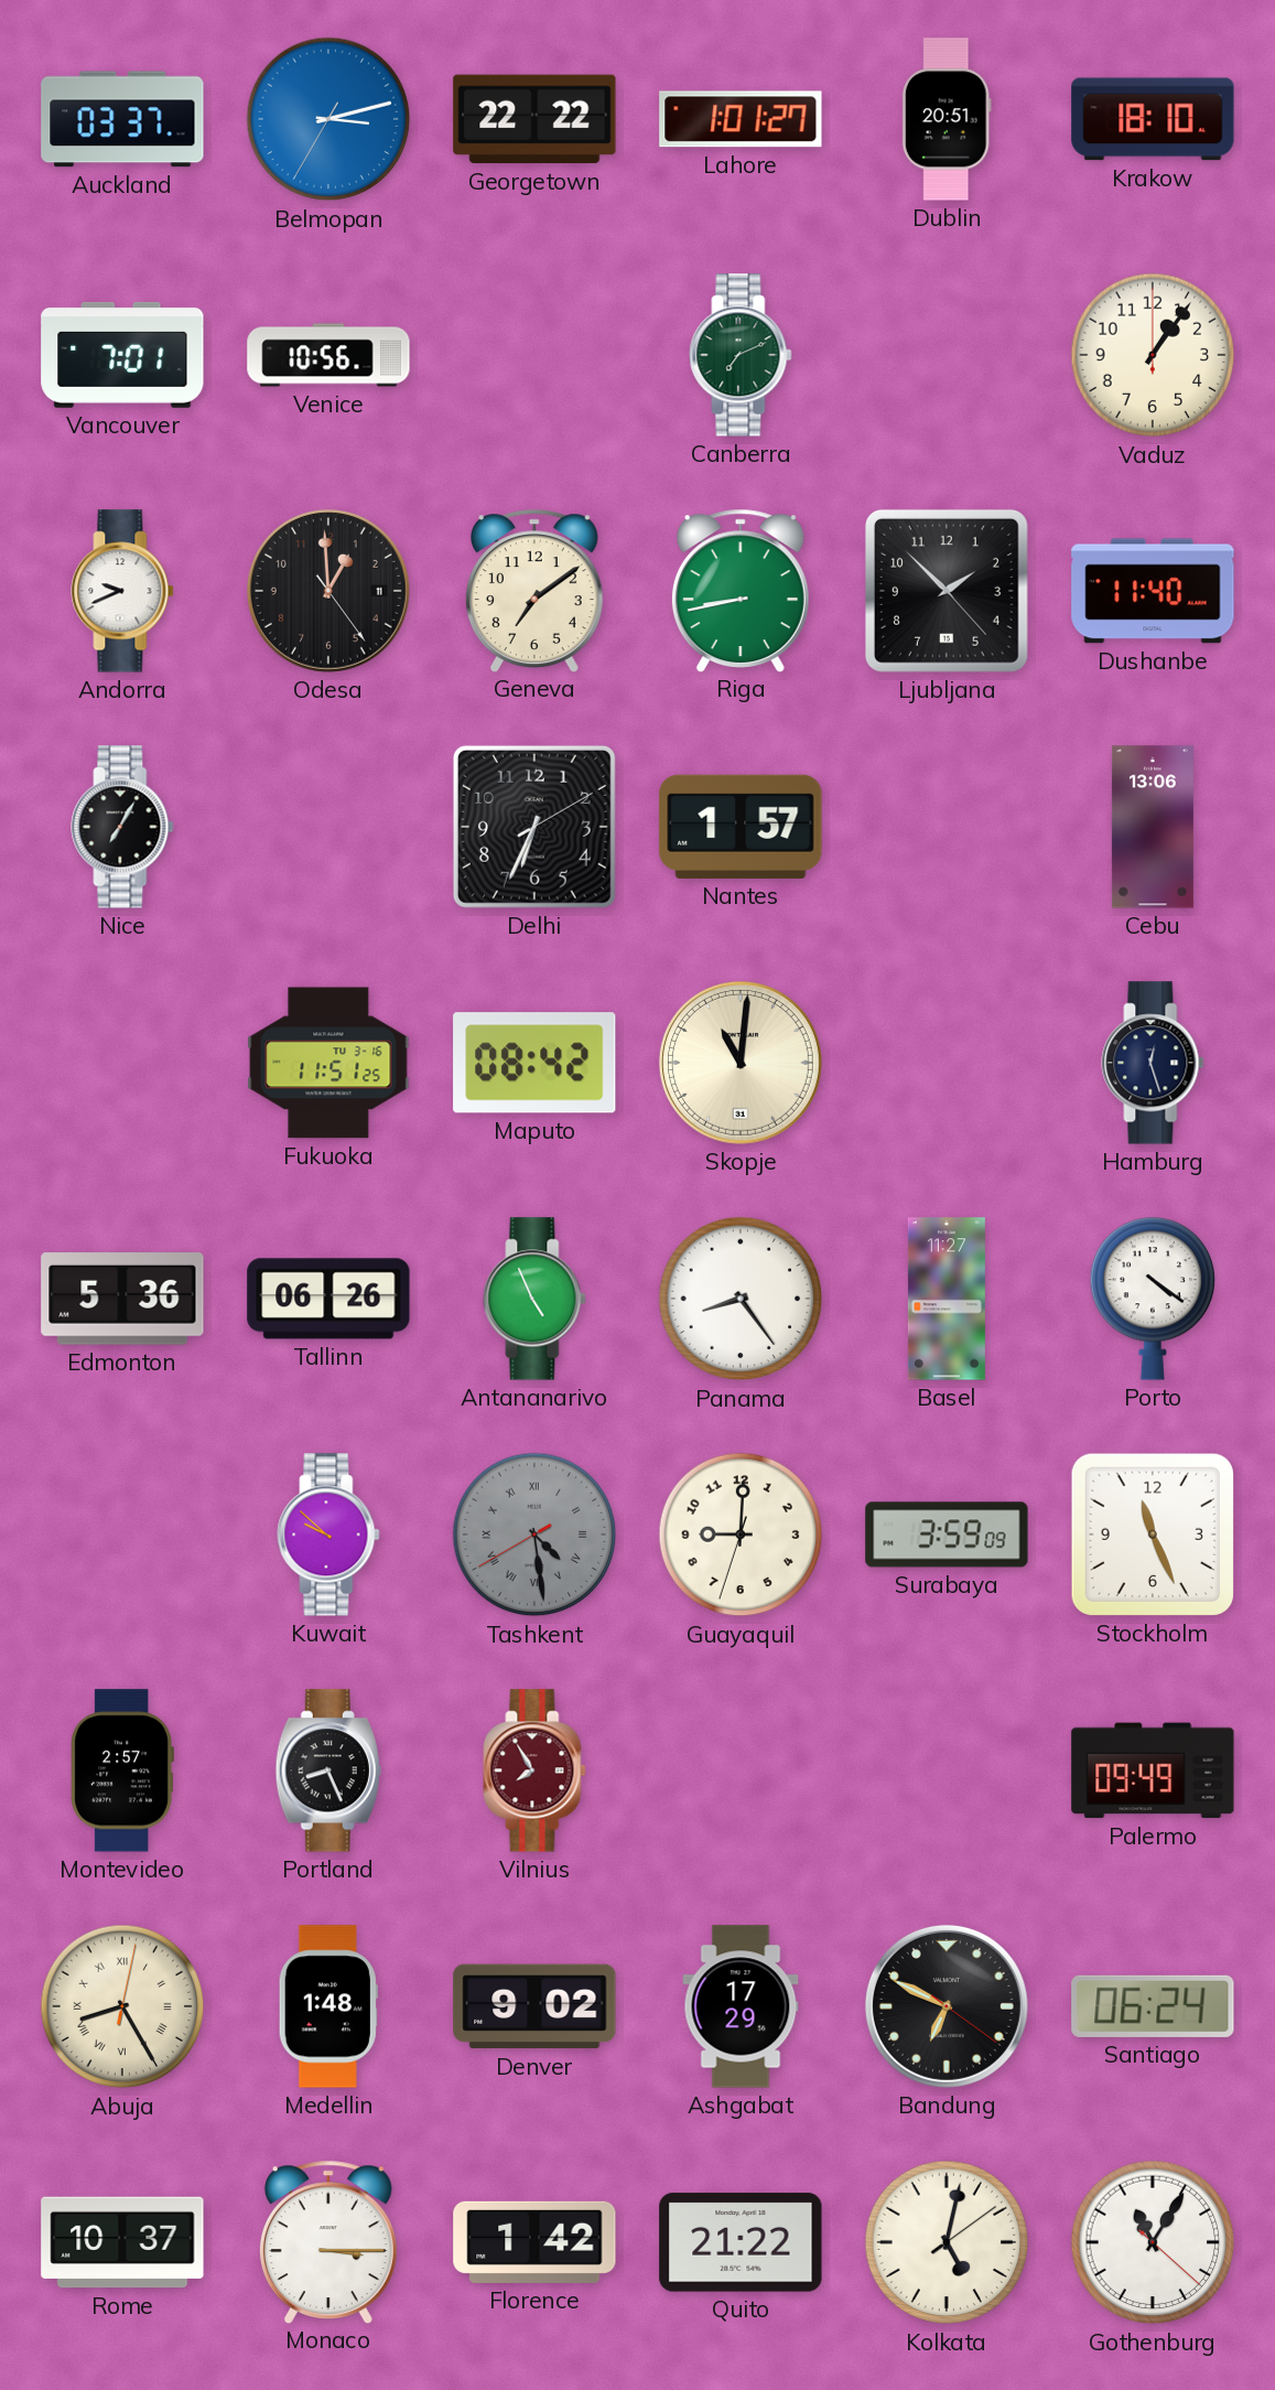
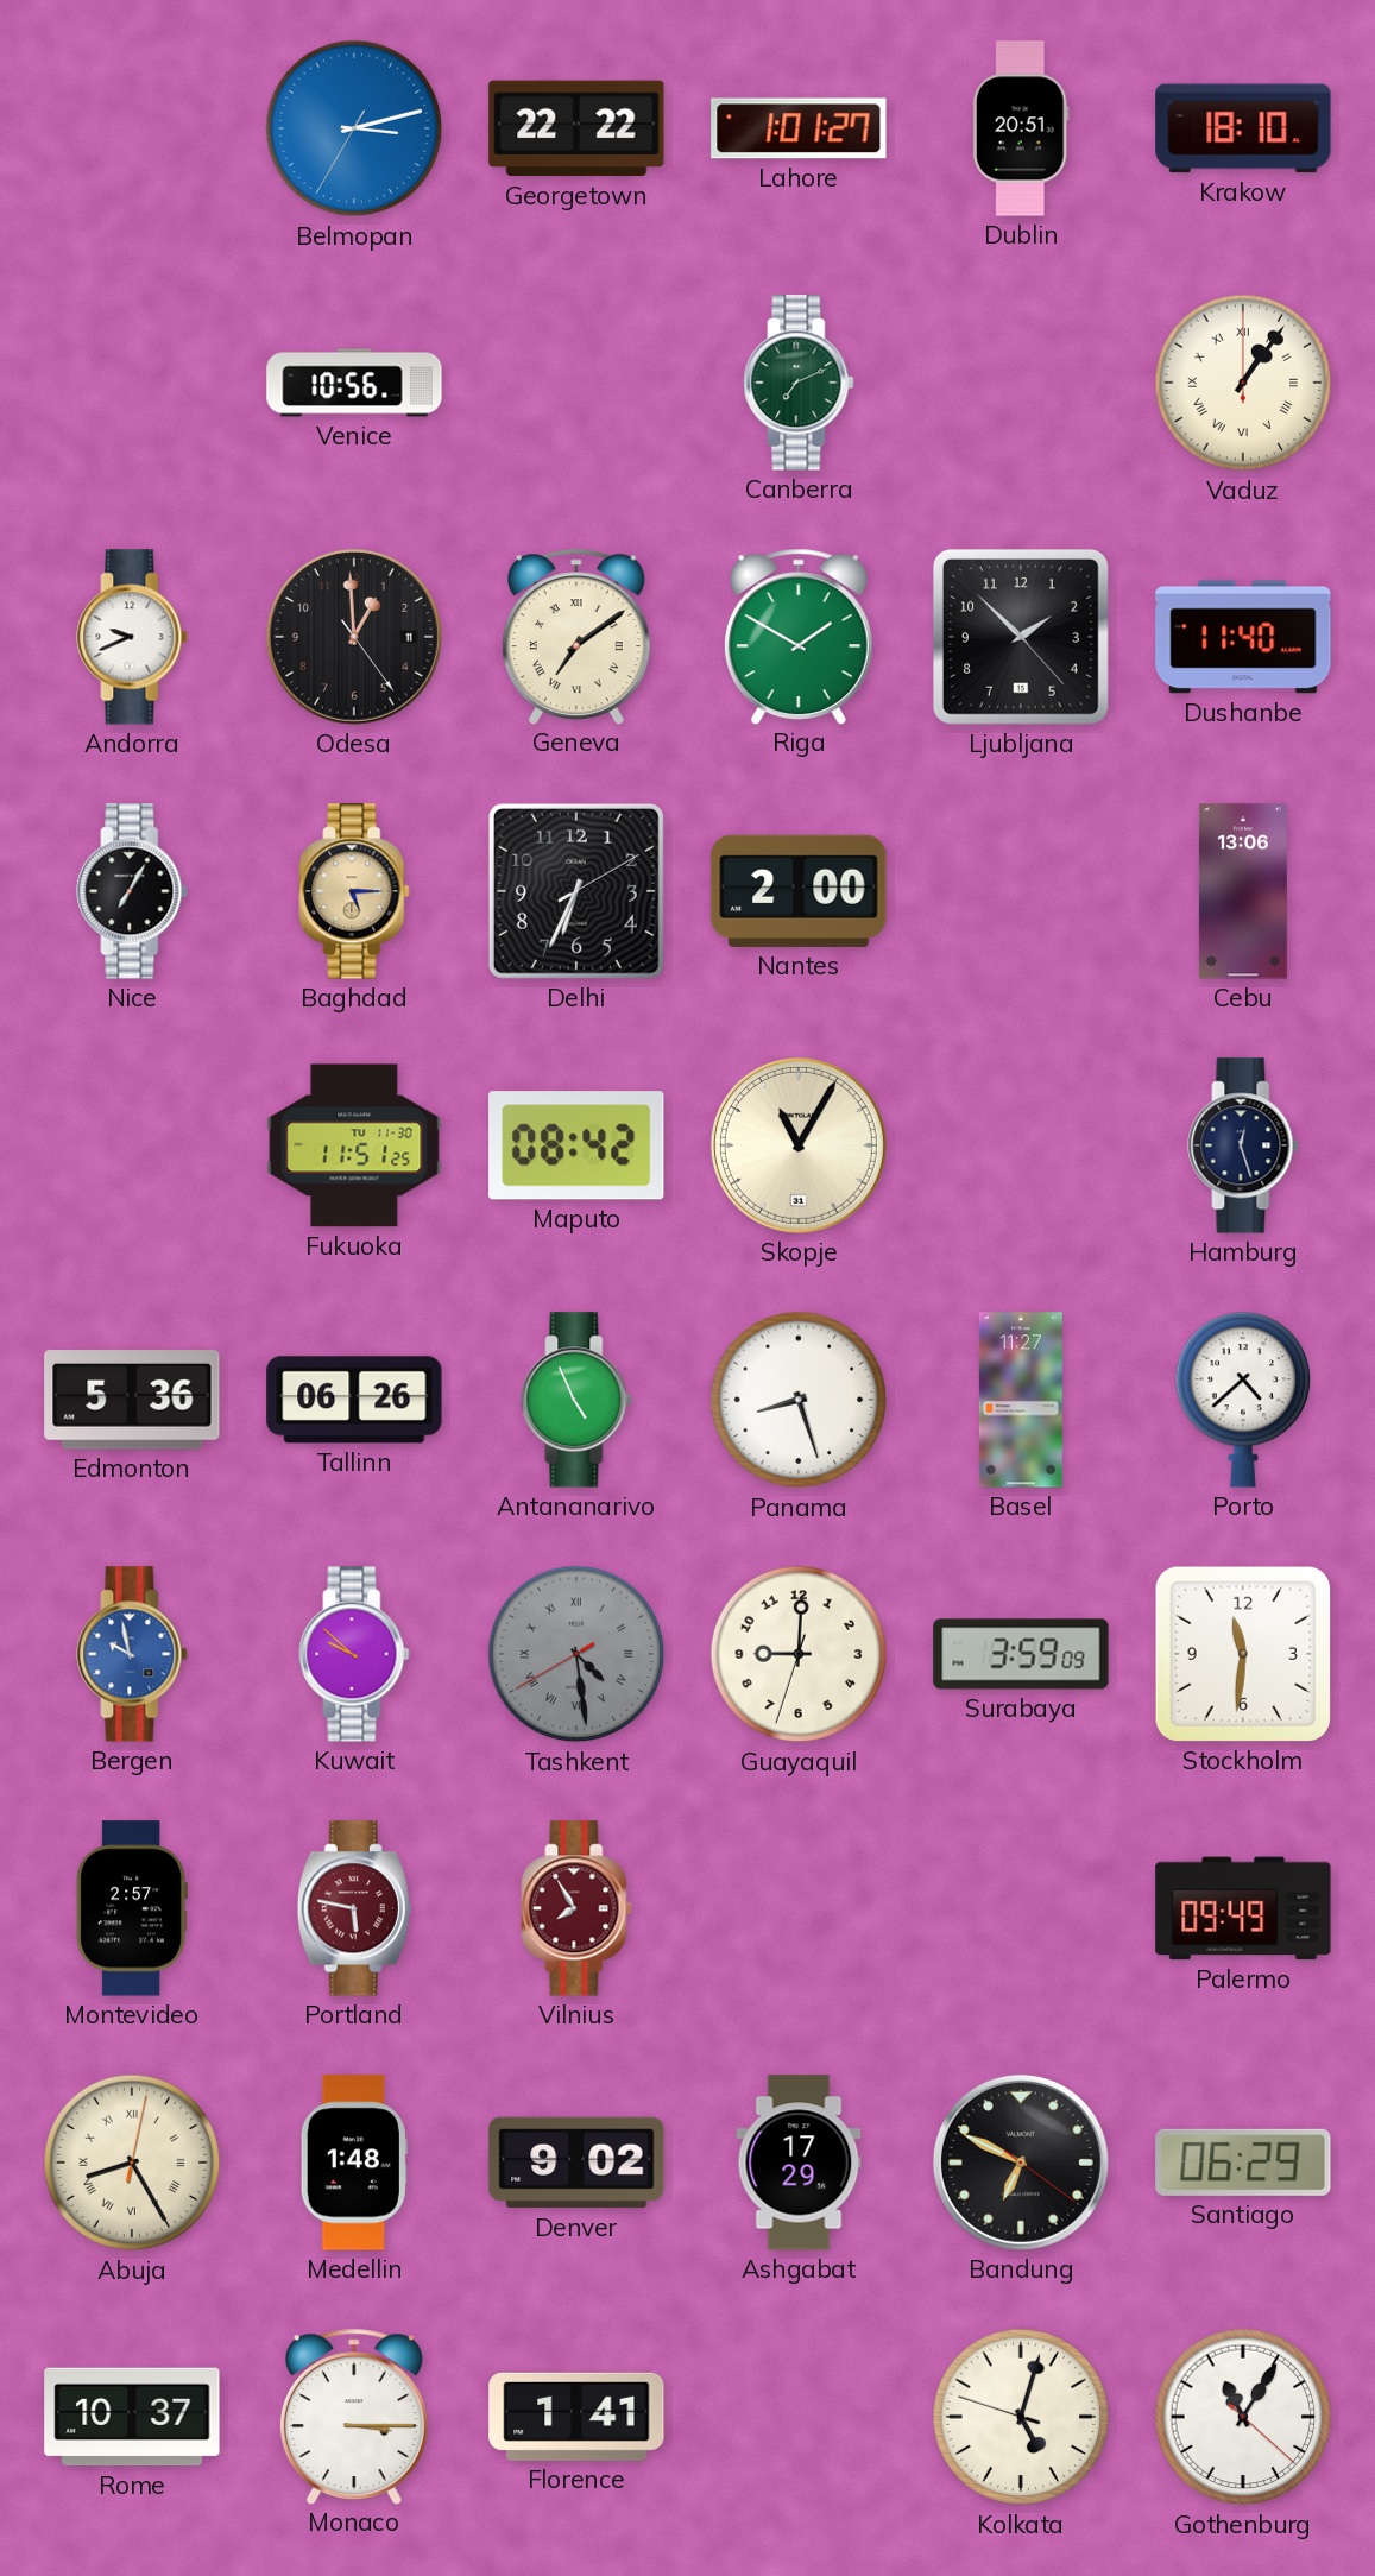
Auckland: 03:37 -> none (122, 119)
Vancouver: 7:01 -> none (122, 355)
Vaduz numerals: Arabic -> Roman (1243, 383)
Geneva numerals: Arabic -> Roman (576, 636)
Riga: 8:43 -> 1:50 (799, 636)
Baghdad: none -> 5:15 (354, 891)
Nantes: 1:57 -> 2:00 (799, 891)
Fukuoka date: TU 3-16 -> TU 11-30 (354, 1145)
Skopje: 11:01 -> 11:05 (799, 1145)
Panama: 8:24 -> 8:27 (799, 1400)
Porto: 4:21 -> 4:38 (1243, 1400)
Bergen: none -> 9:58 (132, 1654)
Stockholm: 11:26 -> 11:31 (1243, 1654)
Portland: 8:26 -> 5:47 (354, 1908)
Portland dial: black -> burgundy (354, 1908)
Santiago: 06:24 -> 06:29 (1243, 2163)
Florence: 1:42 -> 1:41 (576, 2417)
Quito: 21:22 -> none (741, 2242)
Kolkata: 5:02:09 -> 5:02:48 (1021, 2417)
